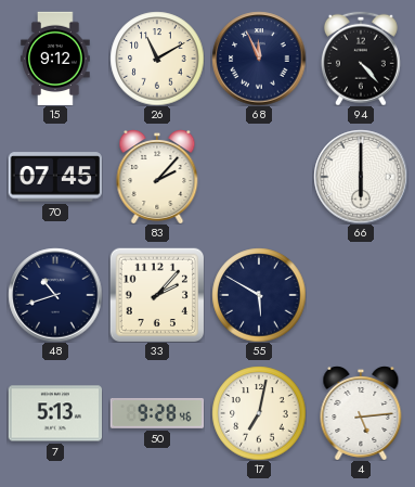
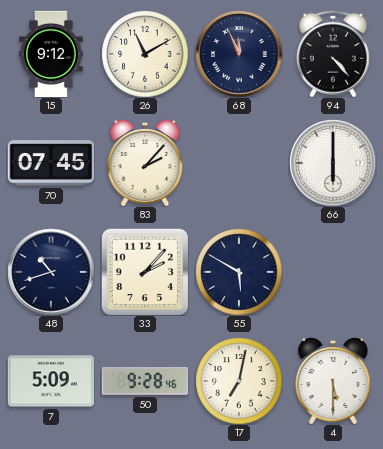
7: 5:13 -> 5:09 (51, 381)
4: 5:14 -> 5:30 (333, 381)
